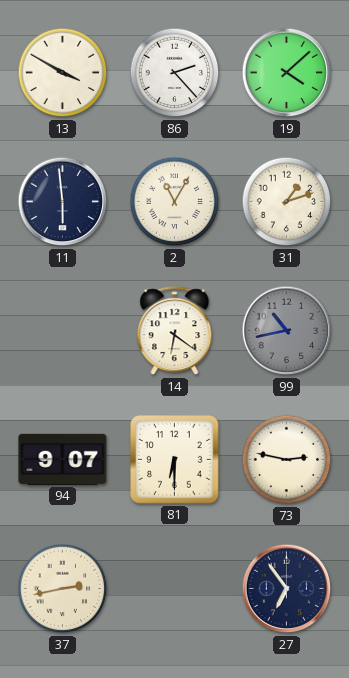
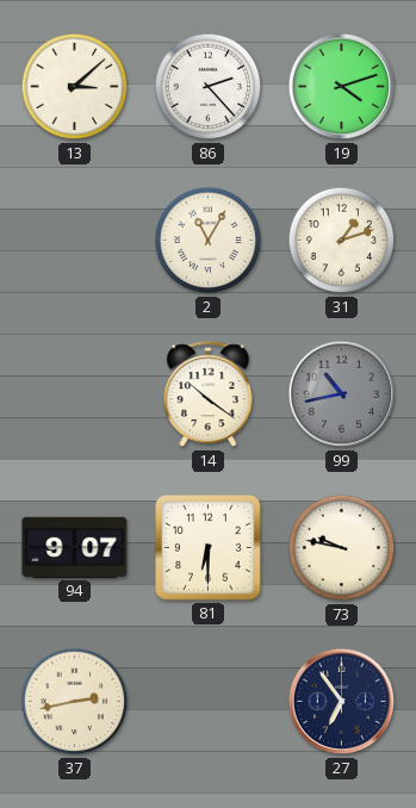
13: 3:50 -> 3:08 (75, 87)
19: 4:08 -> 4:12 (342, 87)
11: 5:59 -> none (63, 202)
14: 6:21 -> 10:21 (209, 394)
73: 2:47 -> 9:47 (342, 548)
